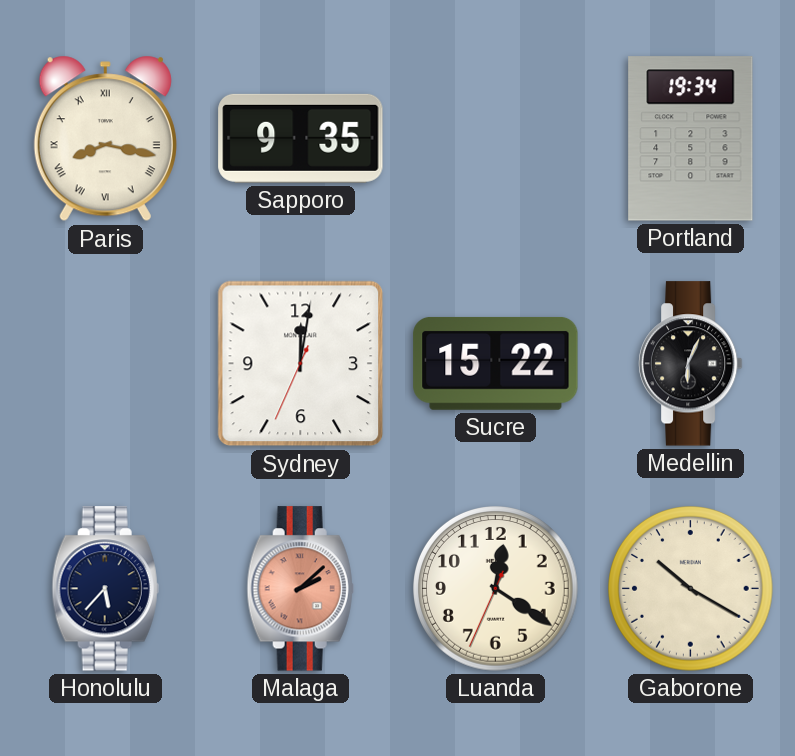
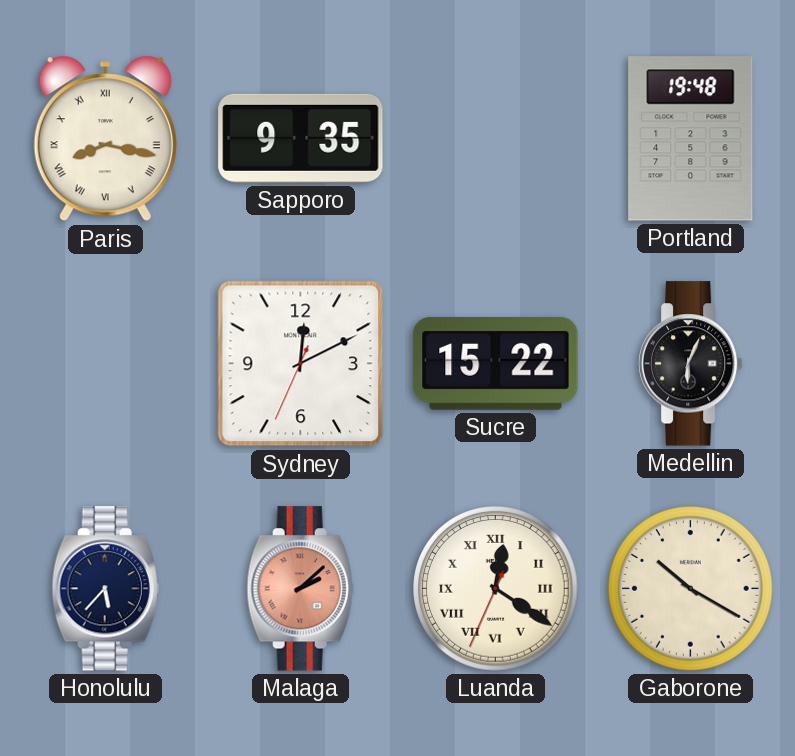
Portland: 19:34 -> 19:48 (691, 139)
Sydney: 12:01 -> 12:10 (301, 364)
Luanda numerals: Arabic -> Roman (496, 589)
